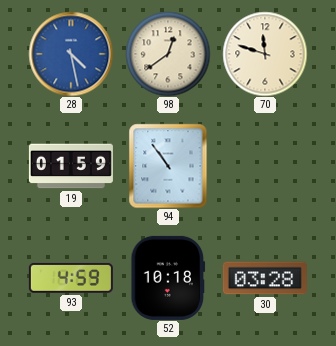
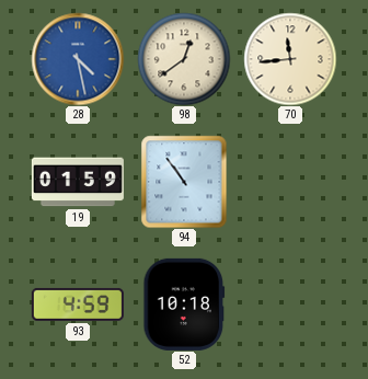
70: 11:48 -> 11:44 (290, 59)
30: 03:28 -> none (265, 278)
